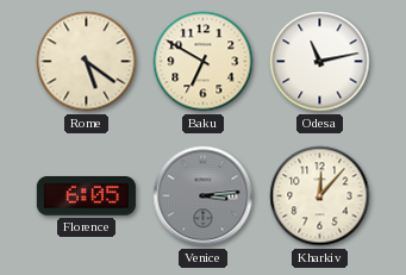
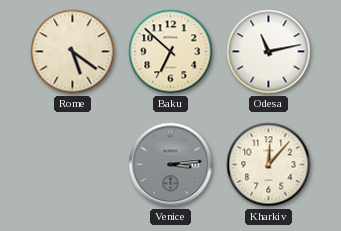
Baku: 6:50 -> 6:52 (171, 52)
Florence: 6:05 -> none (86, 196)
